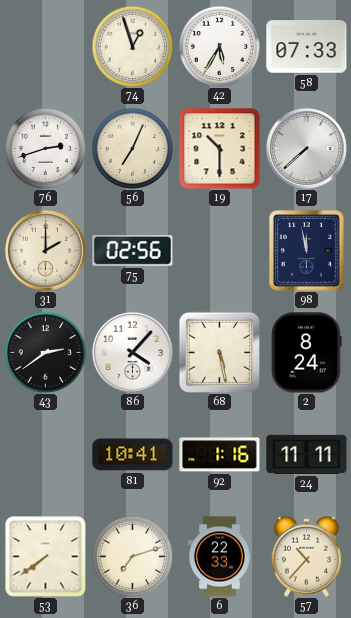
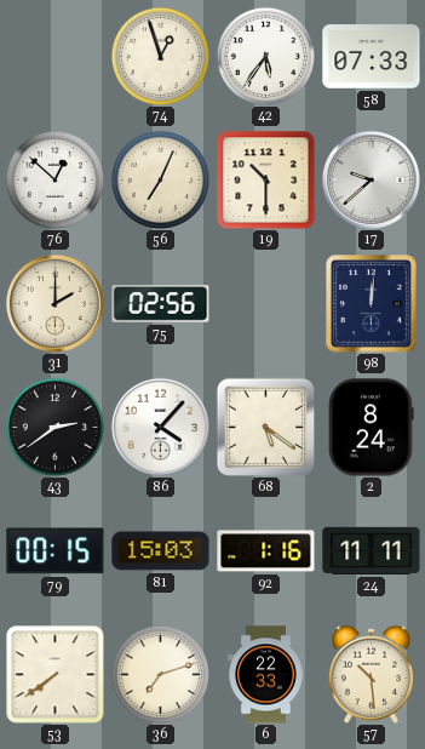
42: 5:35 -> 5:36 (265, 56)
76: 2:42 -> 12:52 (54, 179)
17: 7:38 -> 9:38 (371, 179)
98: 11:58 -> 12:01 (372, 304)
68: 5:28 -> 5:21 (265, 427)
79: none -> 00:15 (56, 551)
81: 10:41 -> 15:03 (161, 551)
57: 10:37 -> 10:29 (371, 674)
